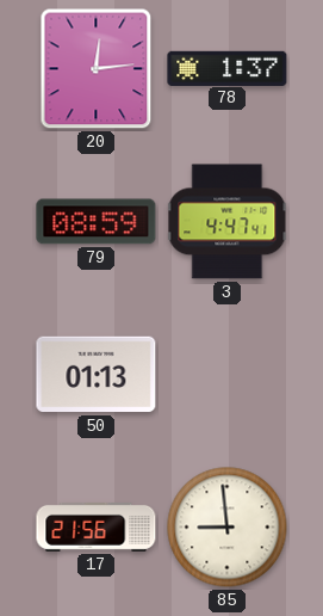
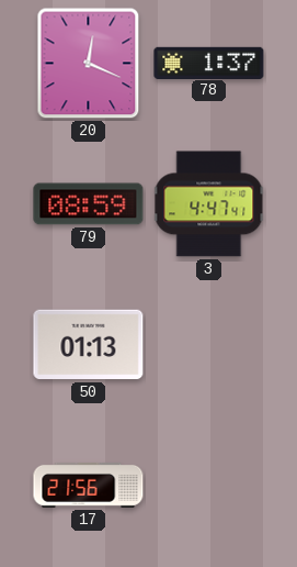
20: 12:14 -> 12:19 (89, 64)
85: 8:59 -> none (228, 528)
